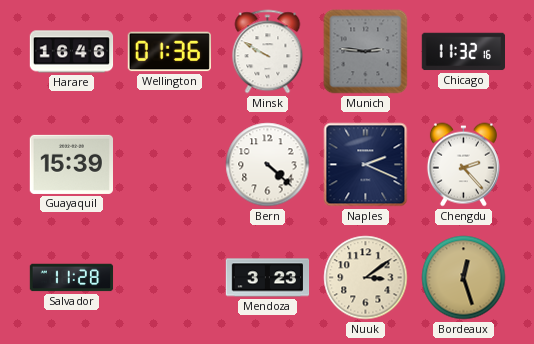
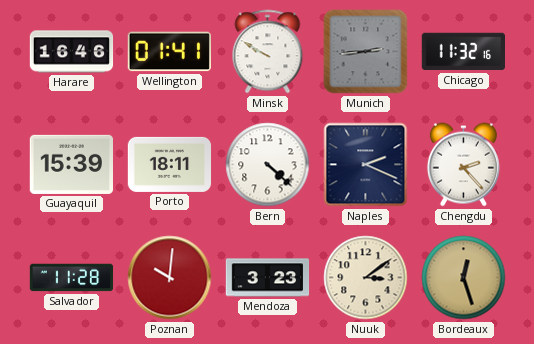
Wellington: 01:36 -> 01:41 (169, 52)
Munich: 2:46 -> 2:44 (366, 52)
Porto: none -> 18:11 (170, 164)
Poznan: none -> 10:01 (170, 278)
